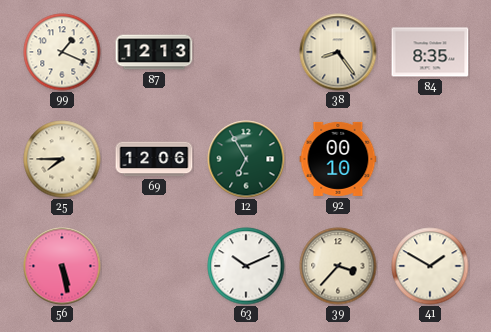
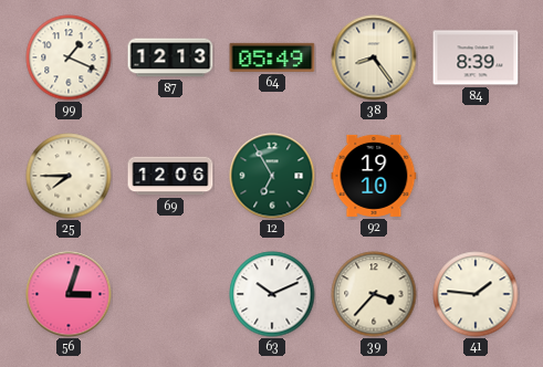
64: none -> 05:49 (272, 57)
84: 8:35 -> 8:39 (476, 57)
92: 00:10 -> 19:10 (374, 176)
56: 5:28 -> 3:03 (69, 294)
41: 1:50 -> 1:46 (476, 294)
